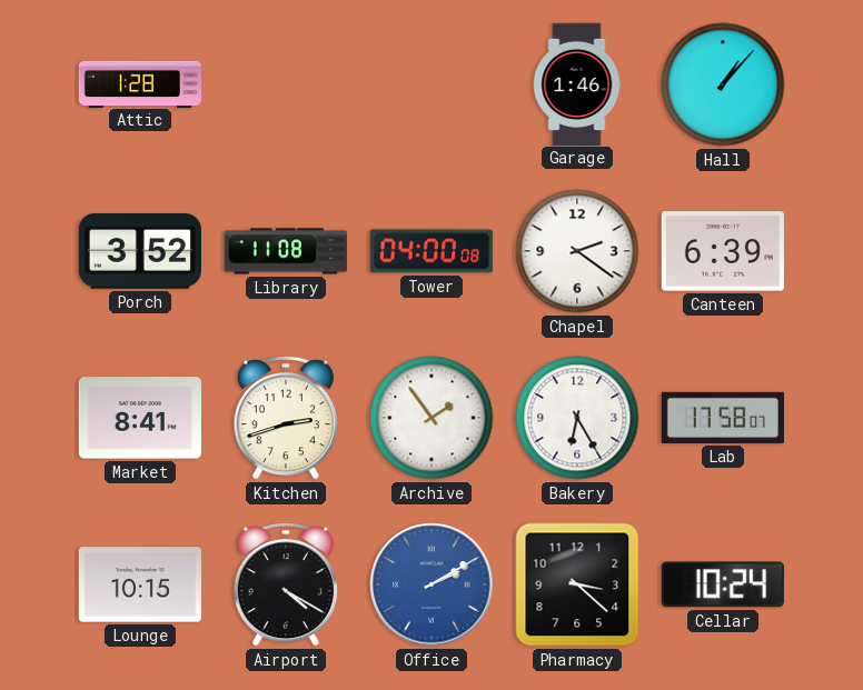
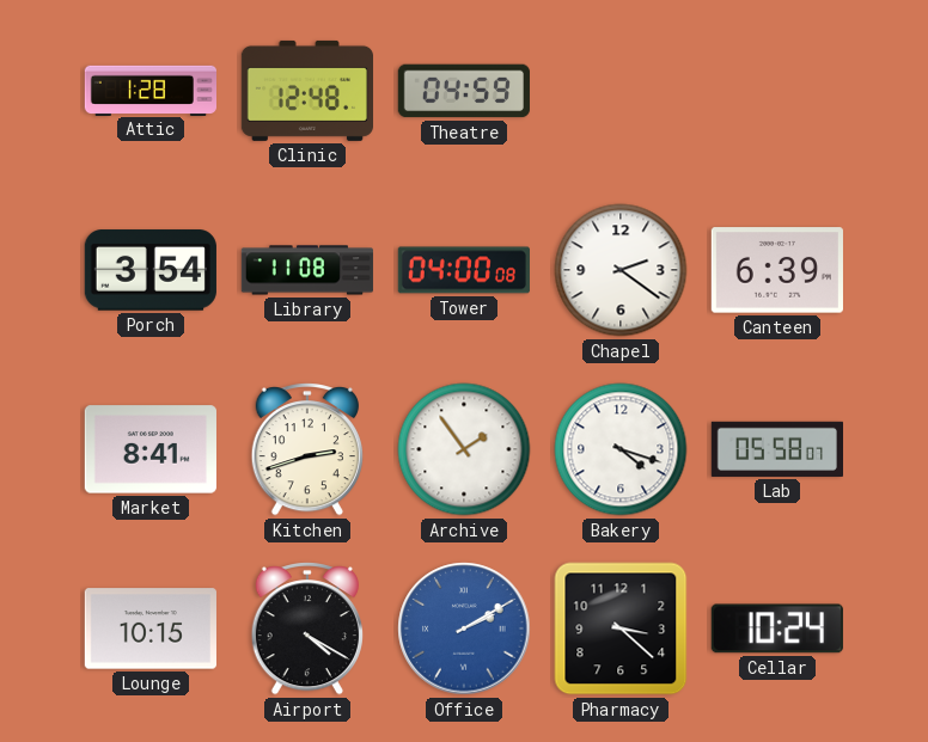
Clinic: none -> 12:48 (306, 91)
Theatre: none -> 04:59 (464, 91)
Garage: 1:46 -> none (577, 83)
Hall: 1:07 -> none (723, 84)
Porch: 3:52 -> 3:54 (151, 270)
Bakery: 6:25 -> 4:18 (621, 449)
Lab: 17:58 -> 05:58 (776, 449)
